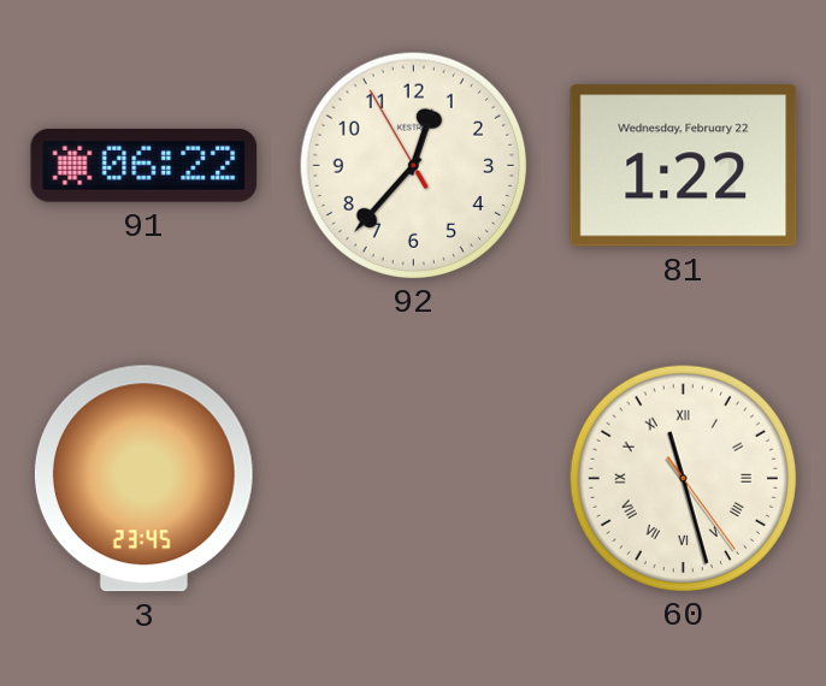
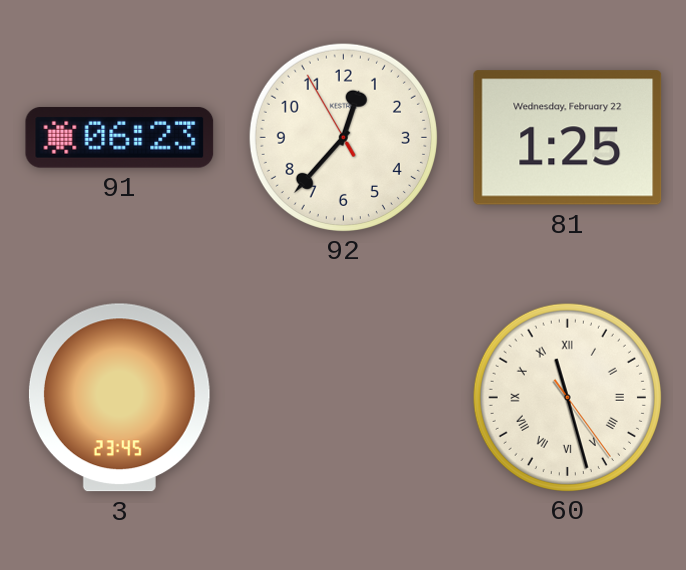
91: 06:22 -> 06:23 (120, 138)
81: 1:22 -> 1:25 (568, 138)
